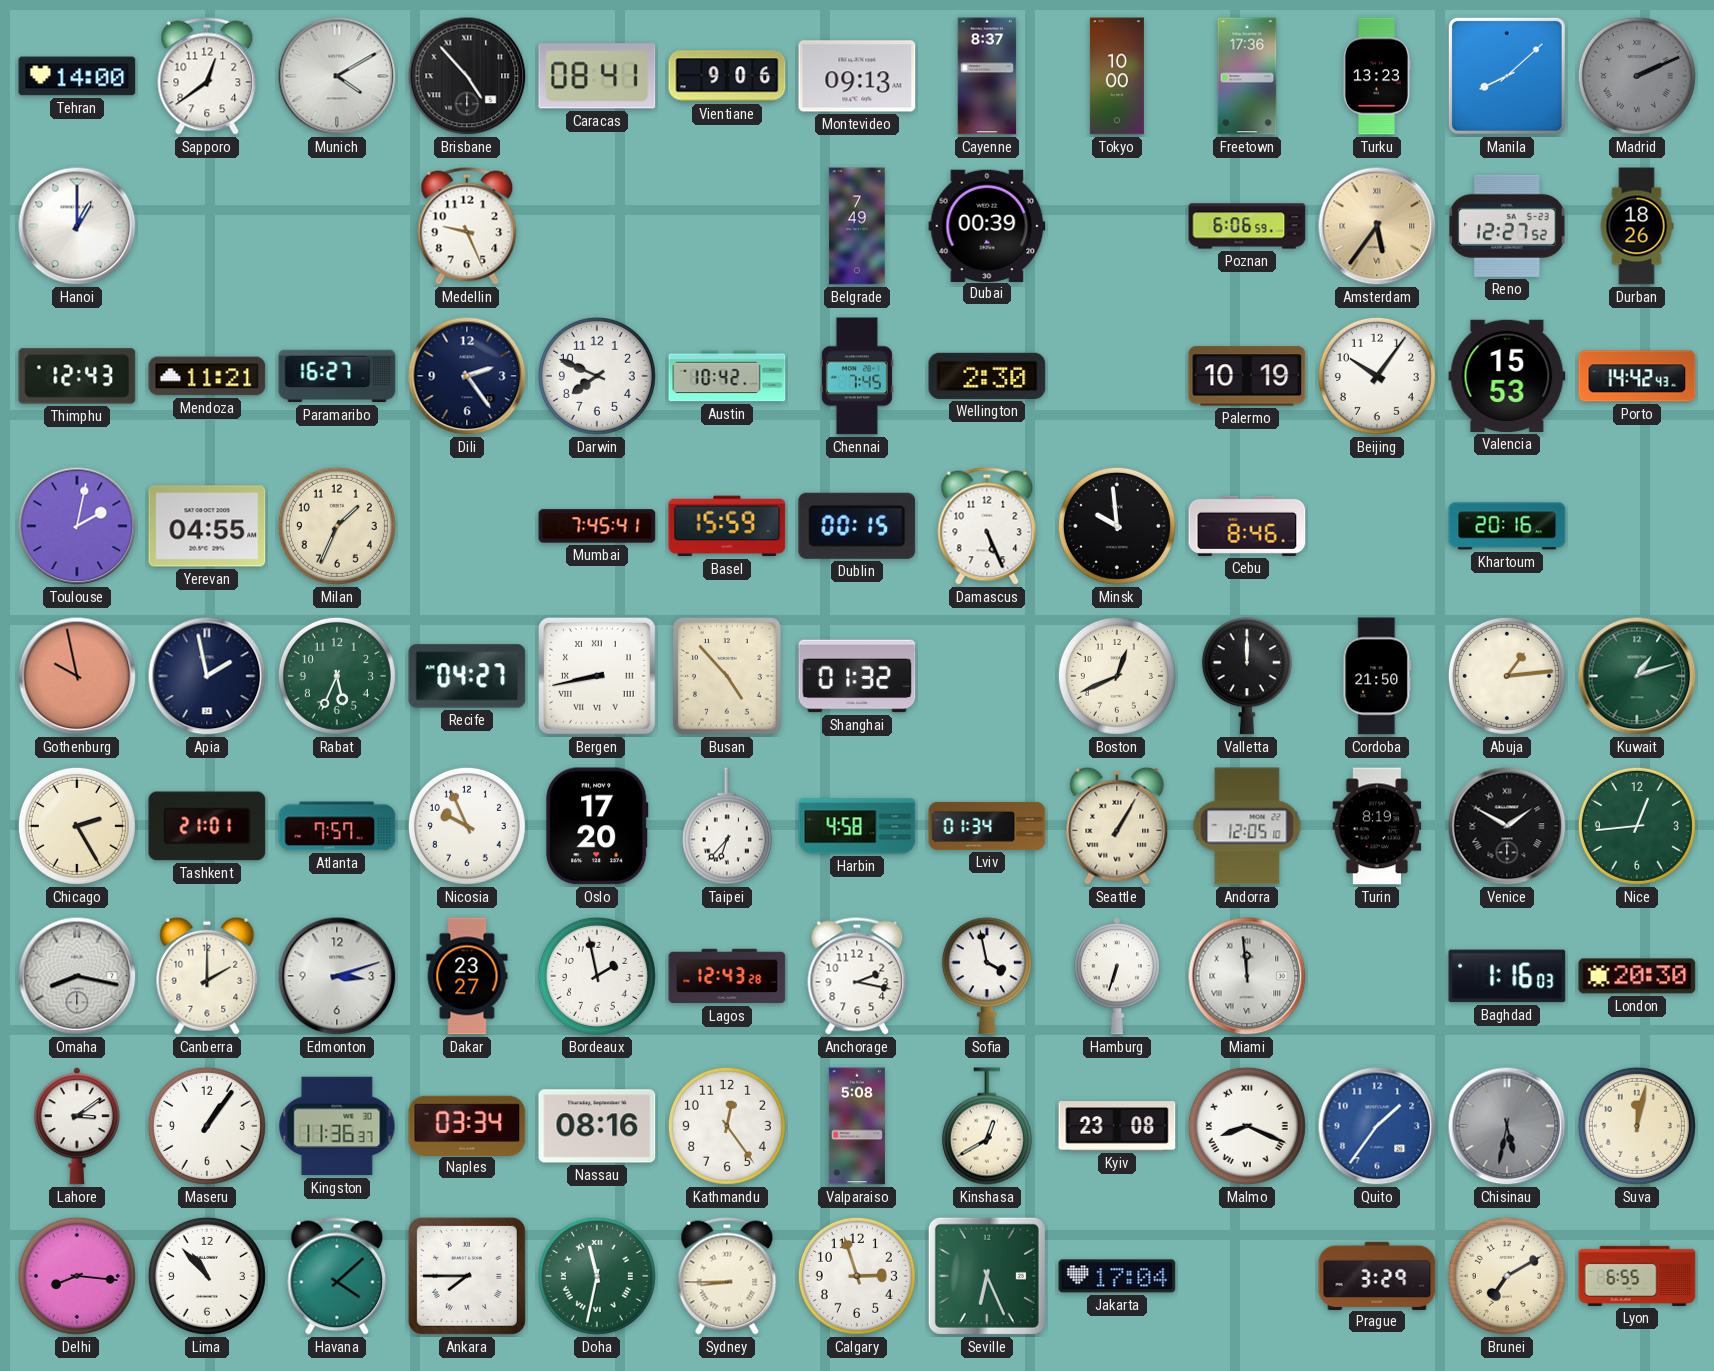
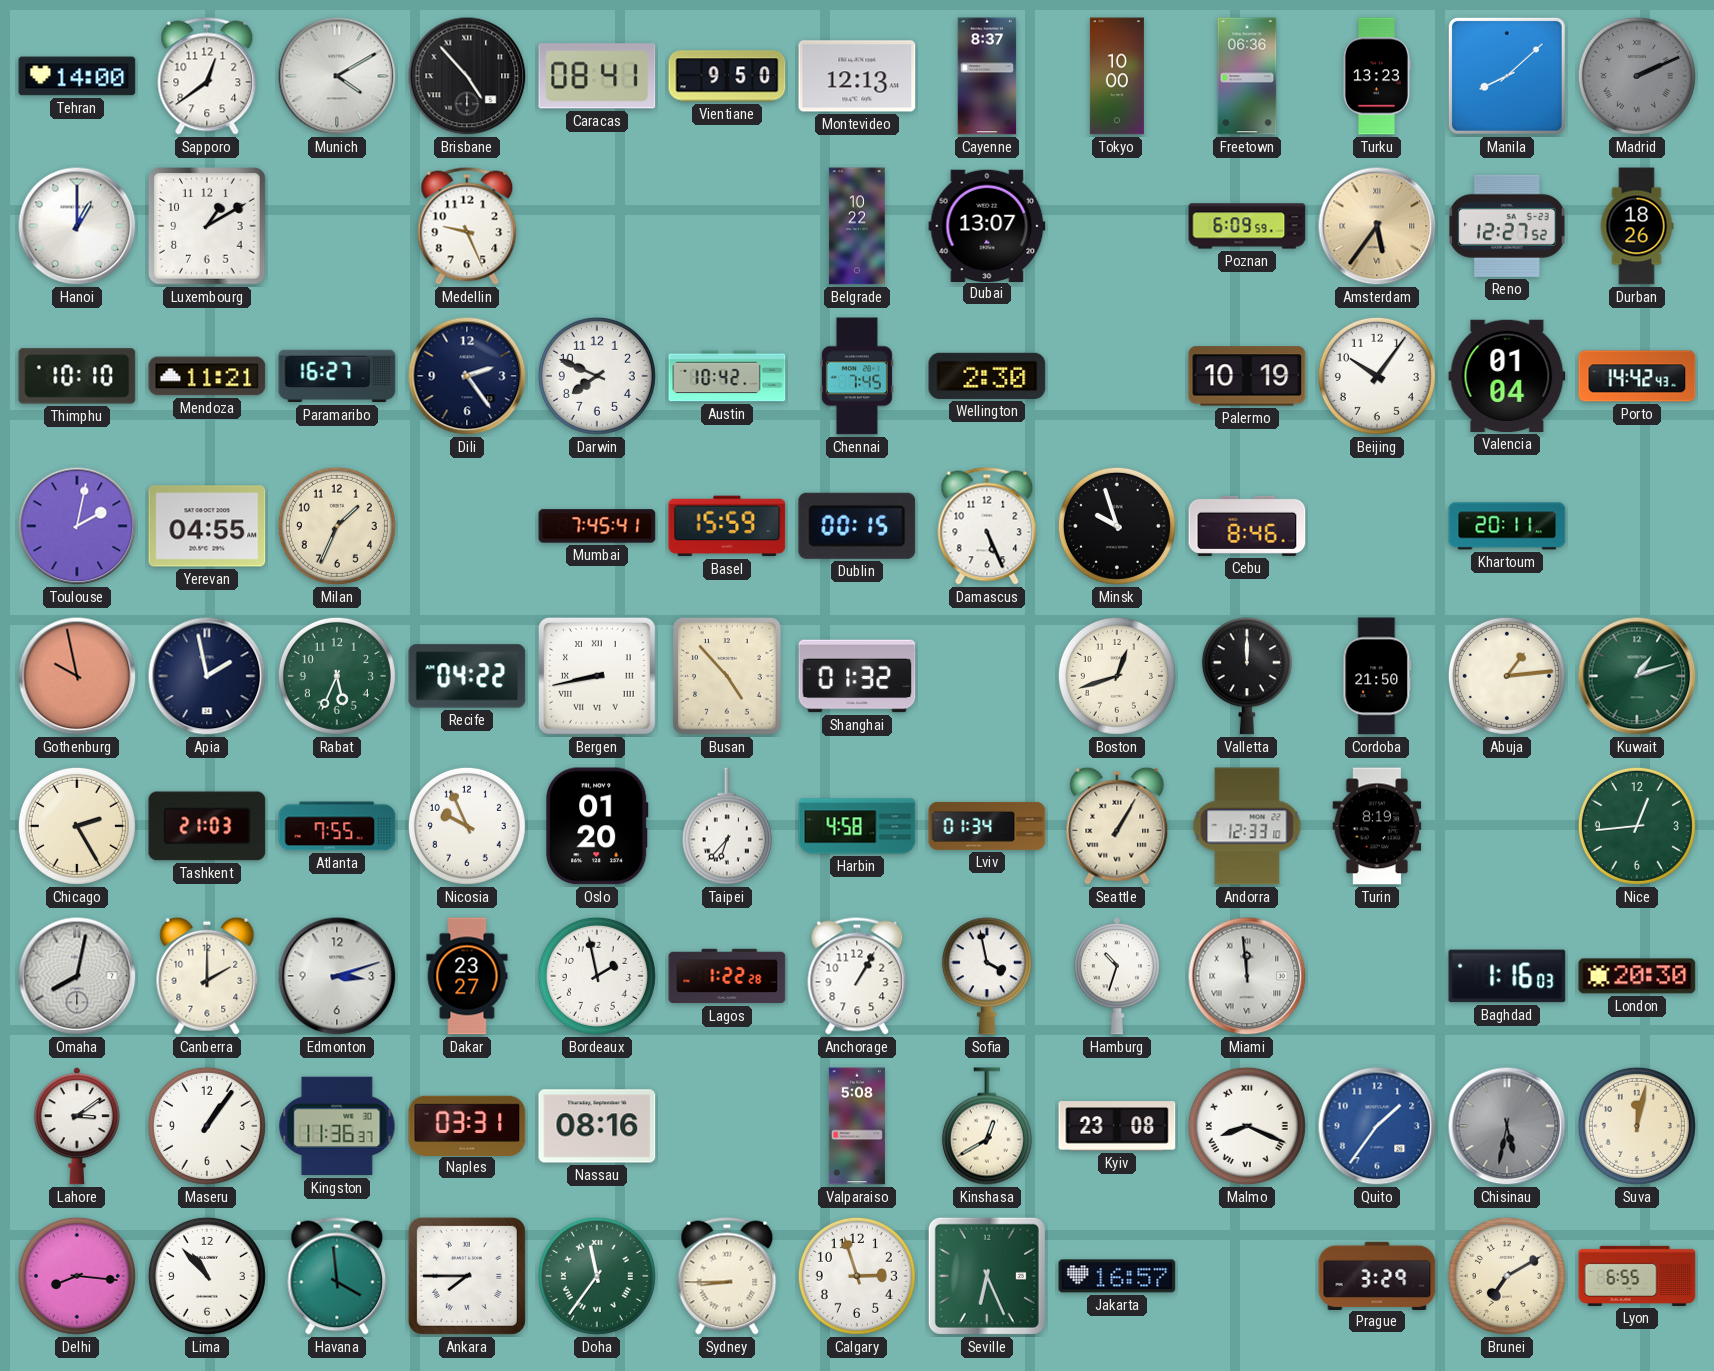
Vientiane: 9:06 -> 9:50 (727, 76)
Montevideo: 09:13 -> 12:13 (857, 76)
Freetown: 17:36 -> 06:36 (1247, 76)
Luxembourg: none -> 1:10 (208, 227)
Belgrade: 7:49 -> 10:22 (857, 226)
Dubai: 00:39 -> 13:07 (987, 225)
Poznan: 6:06 -> 6:09 (1247, 226)
Thimphu: 12:43 -> 10:10 (77, 376)
Valencia: 15:53 -> 01:04 (1507, 376)
Minsk: 9:59 -> 9:57 (1117, 526)
Khartoum: 20:16 -> 20:11 (1507, 526)
Recife: 04:27 -> 04:22 (467, 676)
Boston: 12:41 -> 12:42 (1117, 676)
Tashkent: 21:01 -> 21:03 (207, 826)
Atlanta: 7:57 -> 7:55 (337, 826)
Oslo: 17:20 -> 01:20 (597, 826)
Andorra: 12:05 -> 12:33 (1247, 826)
Venice: 1:50 -> none (1507, 826)
Omaha: 8:17 -> 8:02 (77, 976)
Lagos: 12:43 -> 1:22 (727, 976)
Anchorage: 2:17 -> 1:05 (857, 976)
Hamburg: 6:33 -> 10:33 (1117, 976)
Naples: 03:34 -> 03:31 (467, 1125)
Kathmandu: 12:24 -> none (727, 1126)
Havana: 4:08 -> 3:59 (337, 1276)
Doha: 11:32 -> 11:36 (597, 1276)
Jakarta: 17:04 -> 16:57 (1117, 1276)
